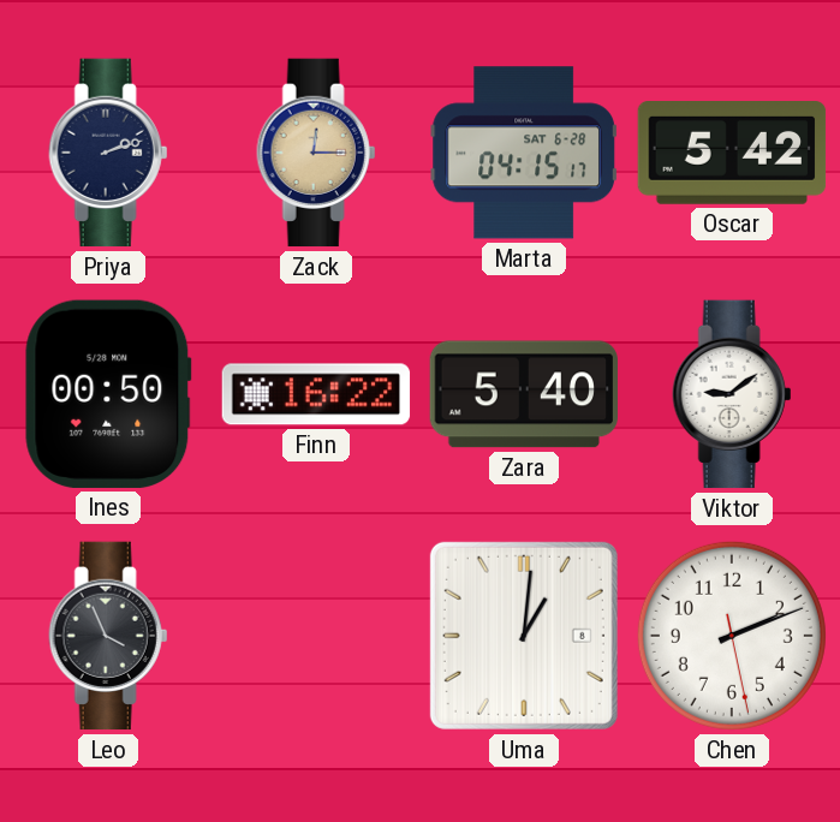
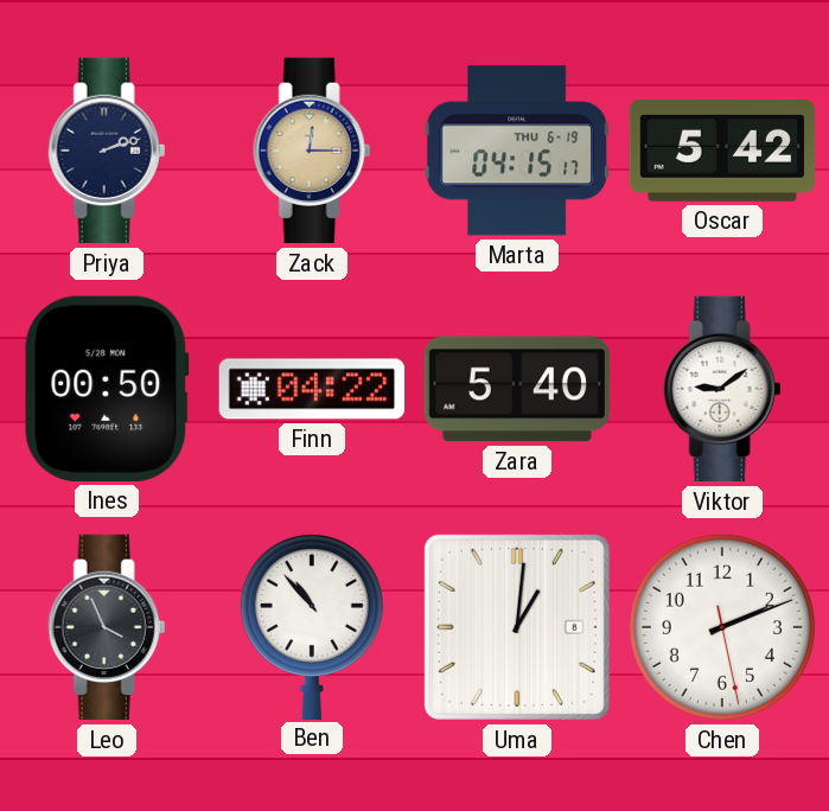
Marta date: SAT 6-28 -> THU 6-19 (516, 151)
Finn: 16:22 -> 04:22 (312, 389)
Ben: none -> 10:53 (312, 626)
